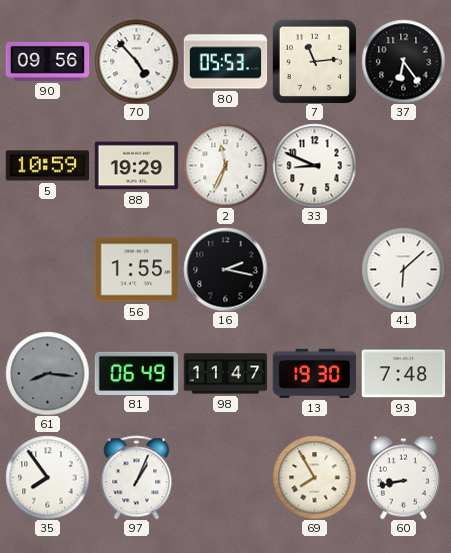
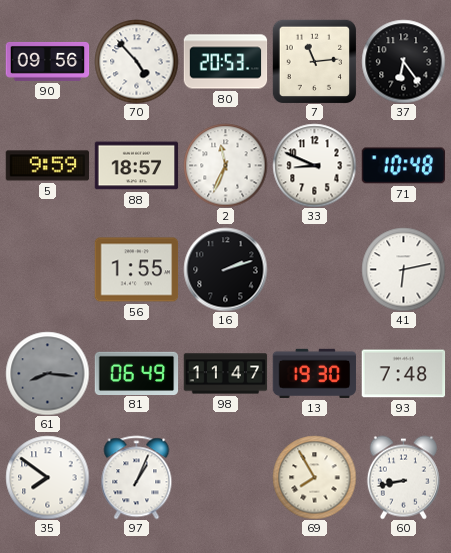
80: 05:53 -> 20:53 (225, 62)
5: 10:59 -> 9:59 (47, 166)
88: 19:29 -> 18:57 (136, 166)
71: none -> 10:48 (403, 166)
16: 2:17 -> 2:12 (225, 269)
41: 6:08 -> 6:13 (403, 269)
35: 7:54 -> 7:51 (47, 477)
